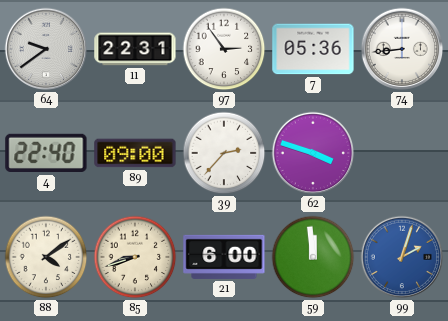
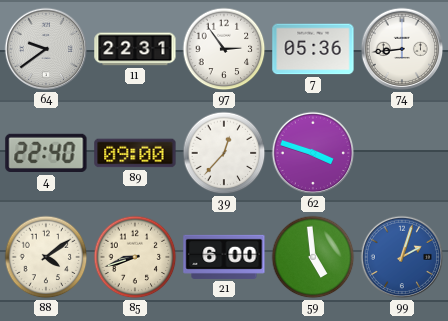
39: 2:37 -> 12:37 (224, 153)
59: 11:59 -> 4:59 (313, 257)
